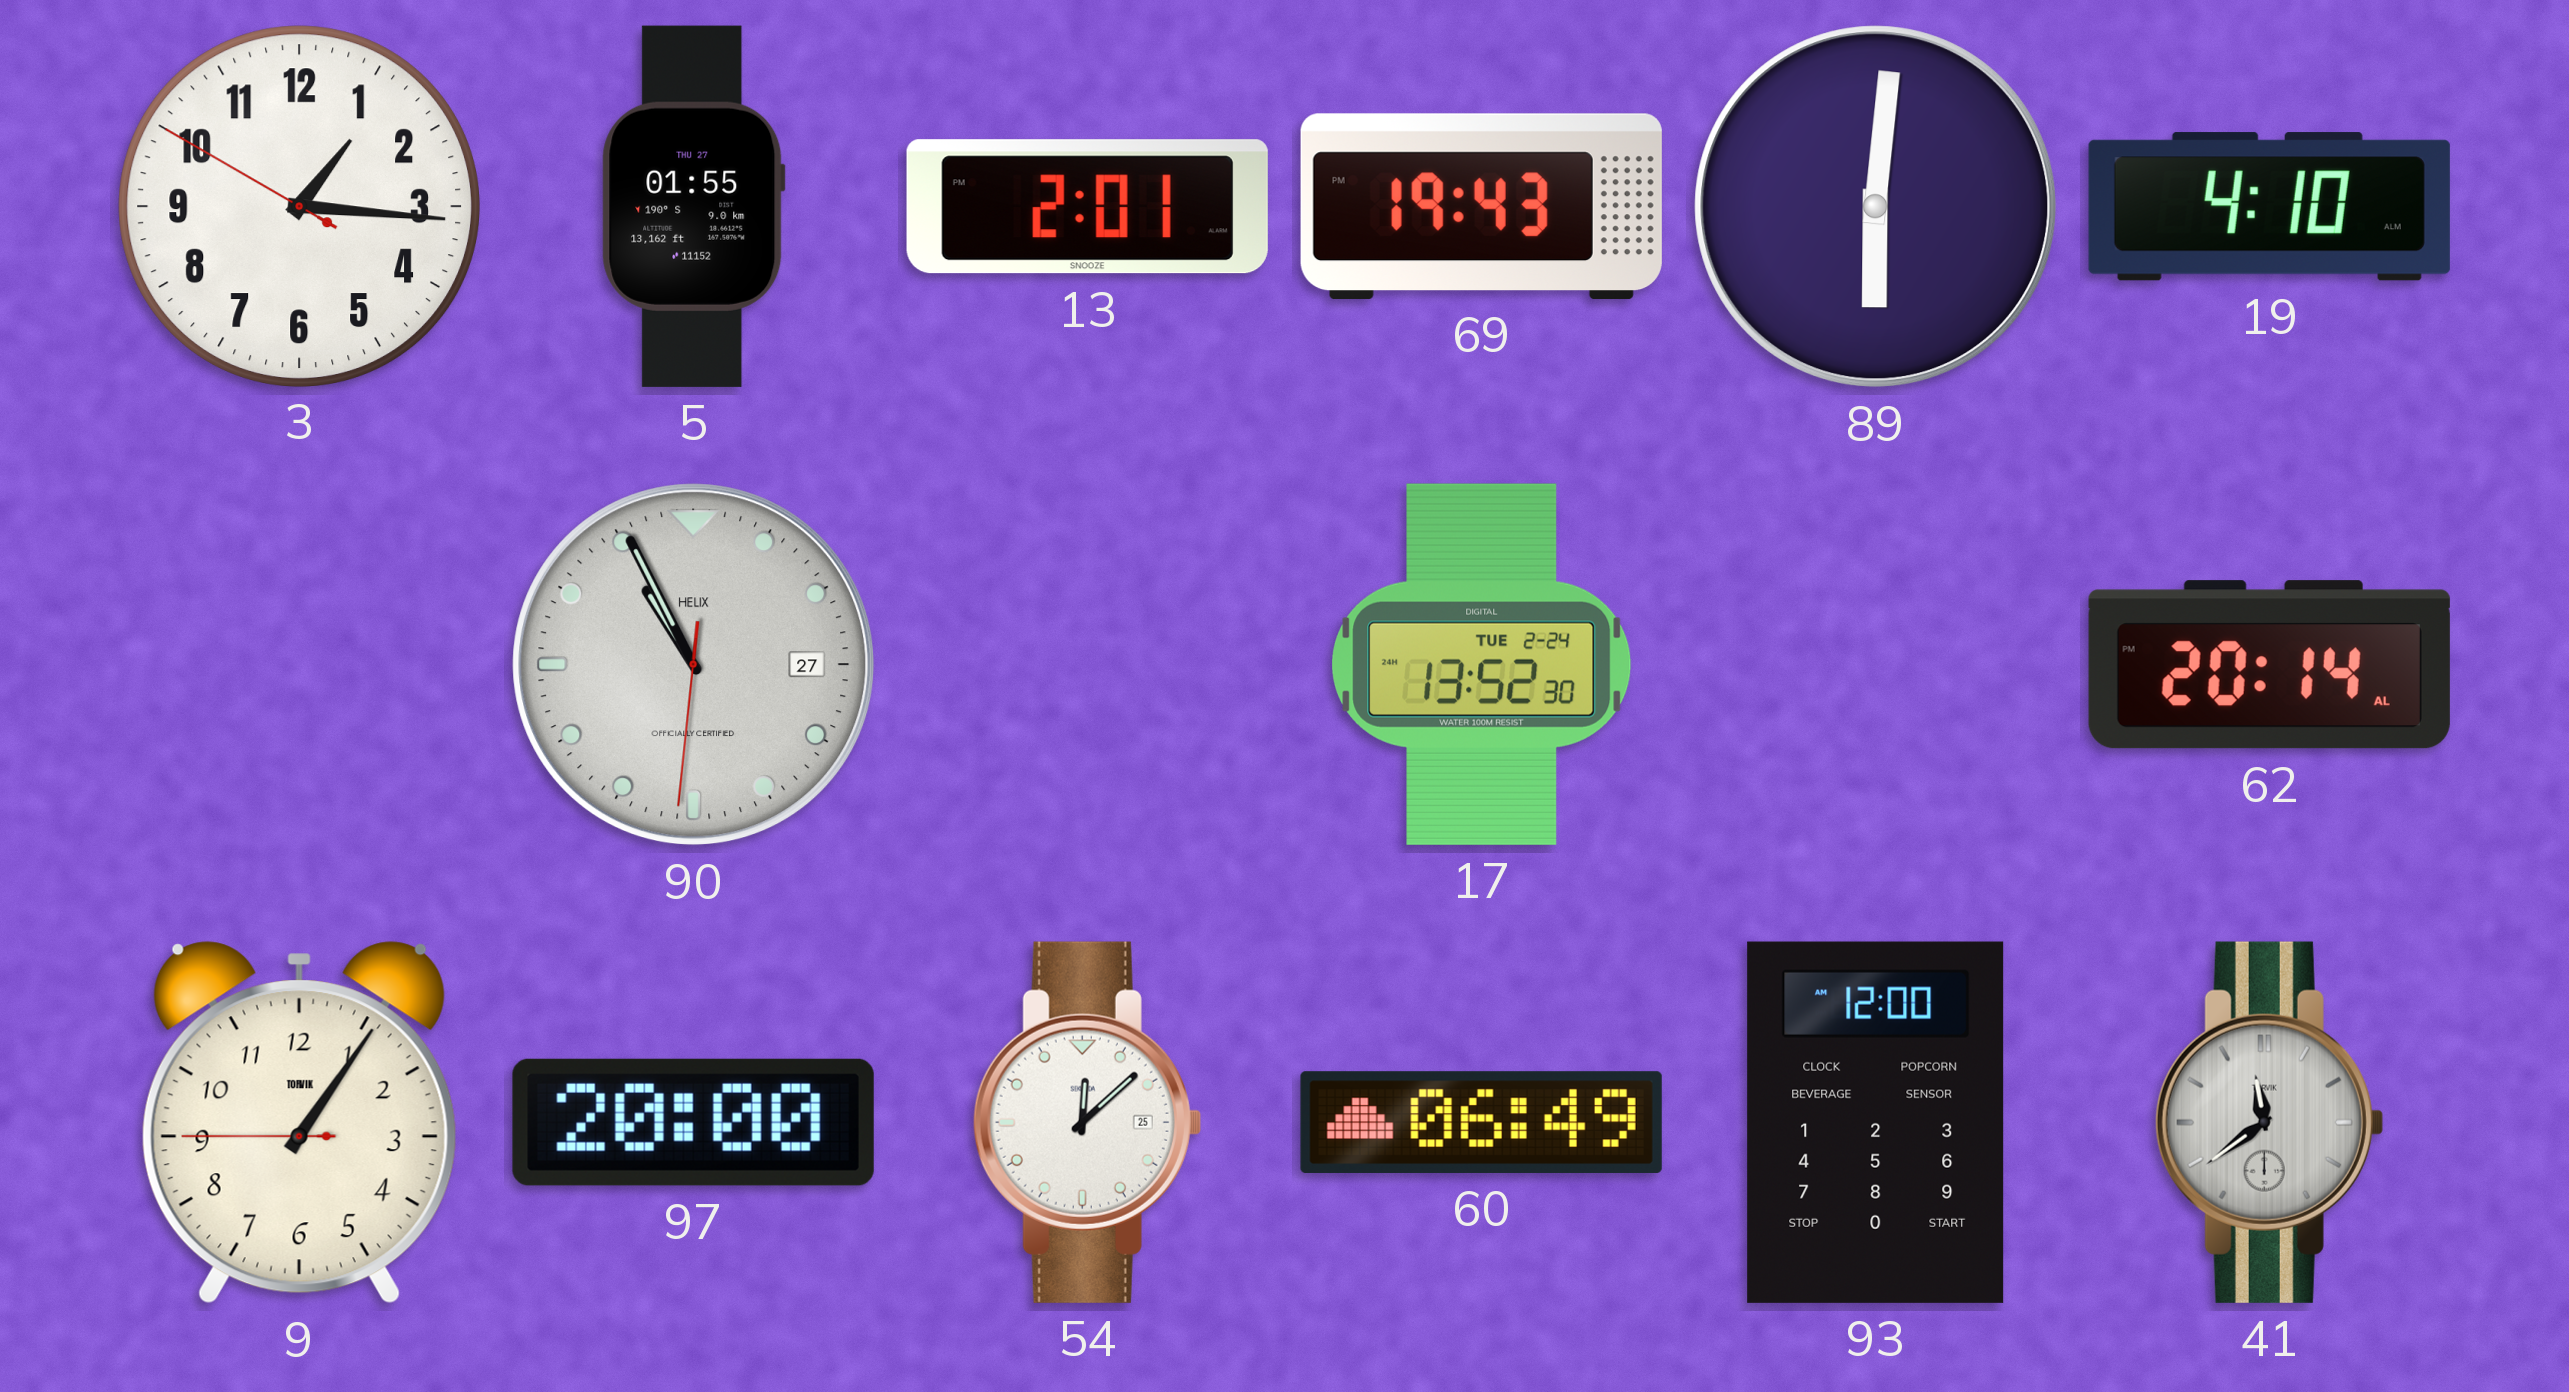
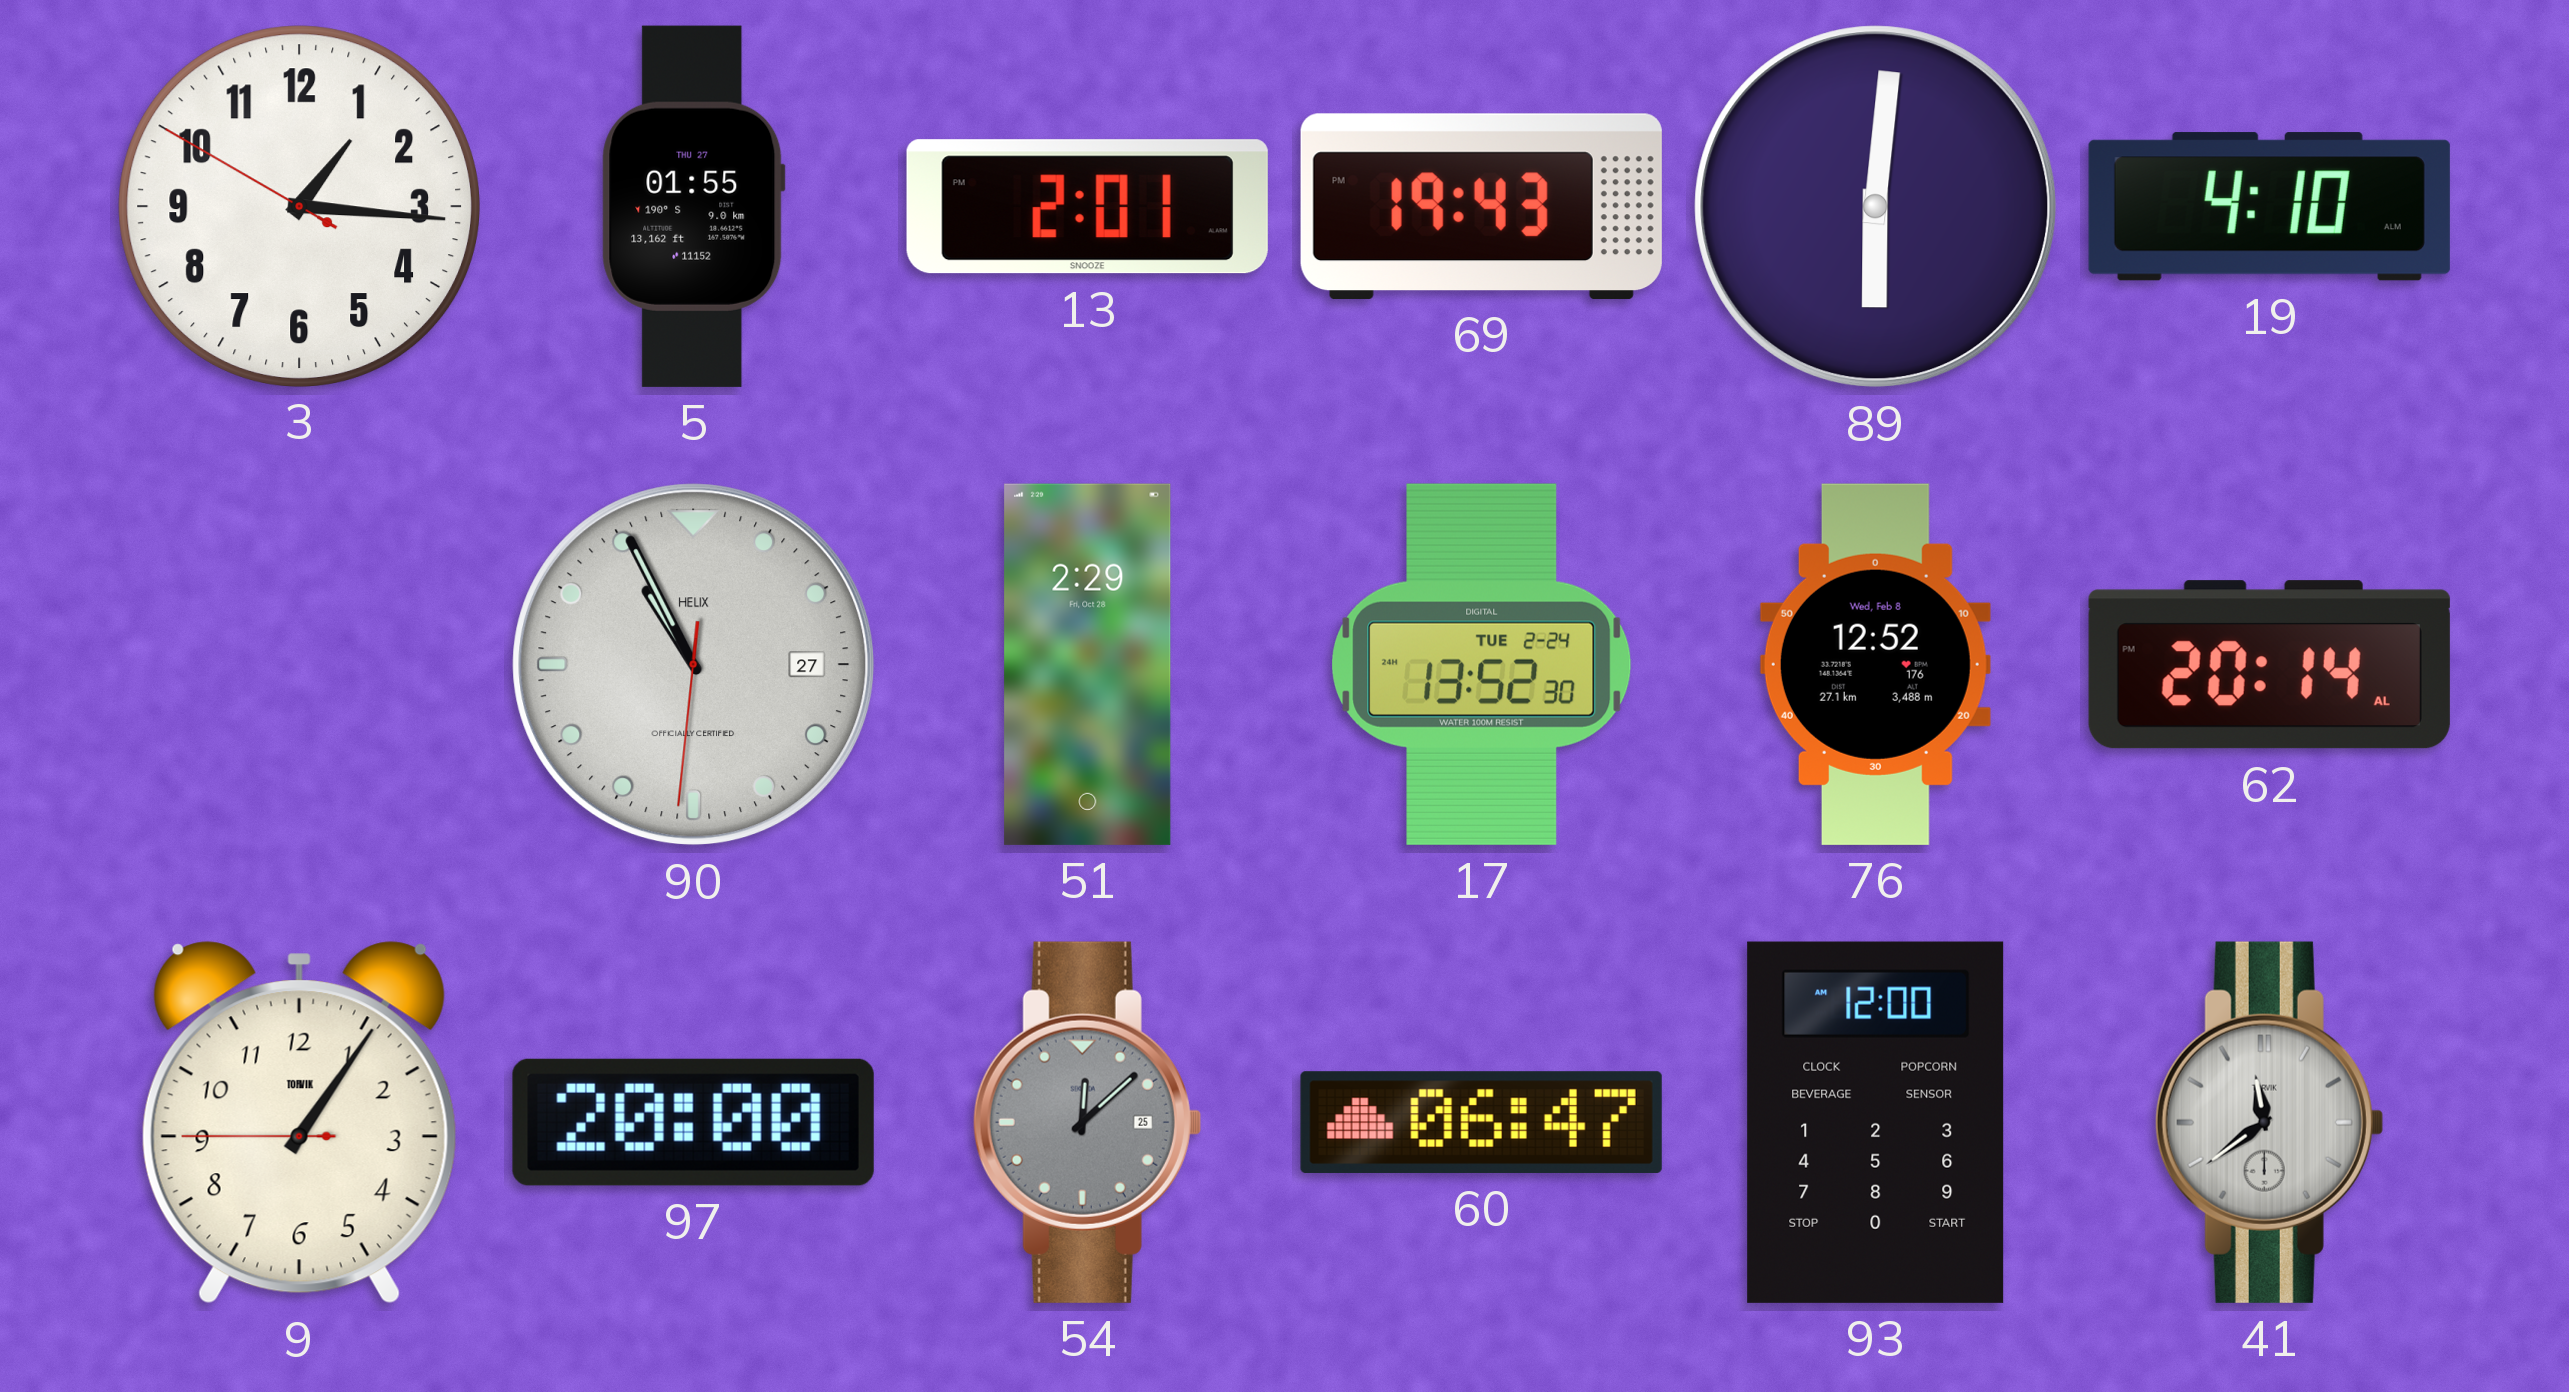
51: none -> 2:29 (1088, 664)
76: none -> 12:52 (1875, 664)
54 dial: white -> grey (1087, 1122)
60: 06:49 -> 06:47 (1481, 1122)
